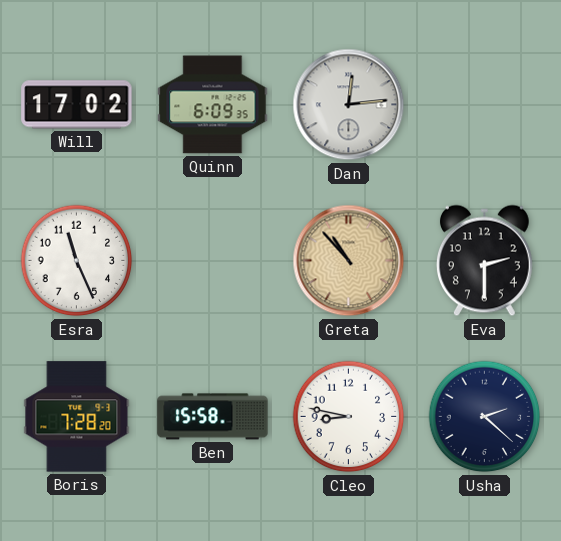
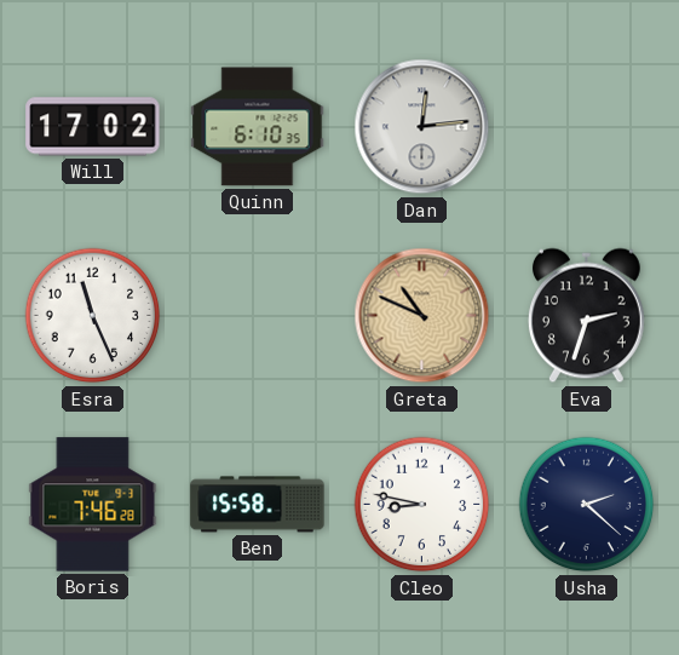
Quinn: 6:09 -> 6:10 (258, 127)
Greta: 10:53 -> 10:49 (422, 316)
Eva: 2:30 -> 2:33 (586, 316)
Boris: 7:28 -> 7:46 (93, 505)
